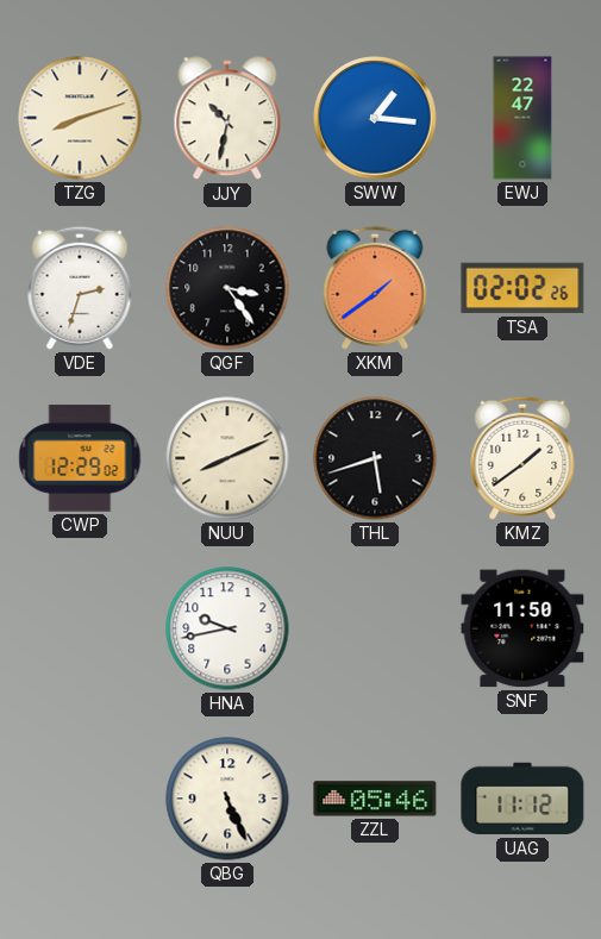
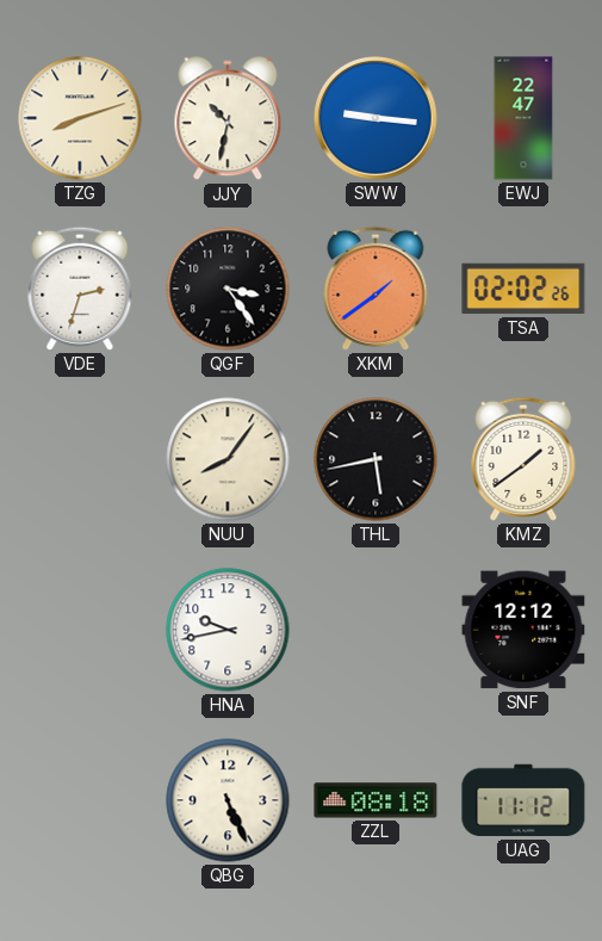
SWW: 1:16 -> 9:16 (376, 118)
CWP: 12:29 -> none (80, 458)
NUU: 8:11 -> 8:06 (228, 459)
THL: 5:42 -> 5:43 (376, 459)
SNF: 11:50 -> 12:12 (523, 630)
ZZL: 05:46 -> 08:18 (376, 800)
